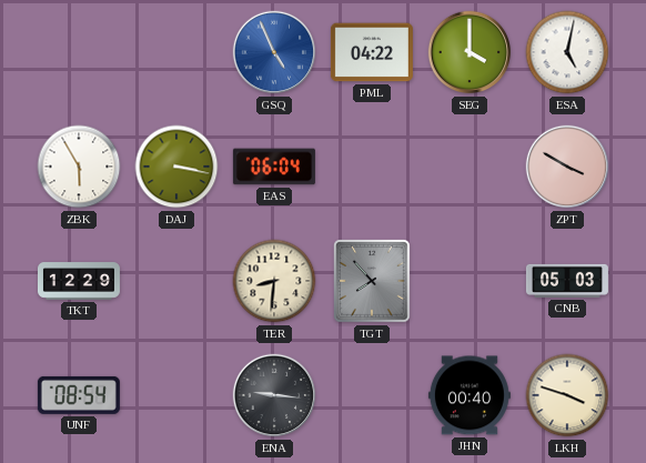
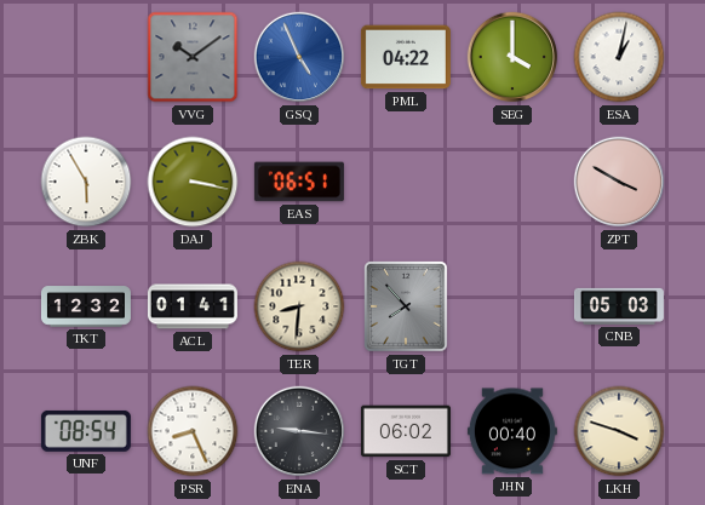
VVG: none -> 10:09 (193, 57)
ESA: 5:02 -> 1:02 (619, 57)
EAS: 06:04 -> 06:51 (299, 182)
TKT: 12:29 -> 12:32 (86, 306)
ACL: none -> 01:41 (193, 306)
PSR: none -> 8:26 (193, 431)
SCT: none -> 06:02 (406, 431)
